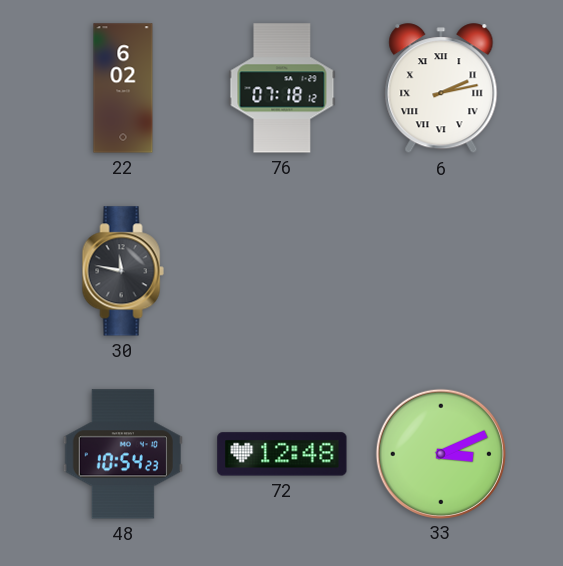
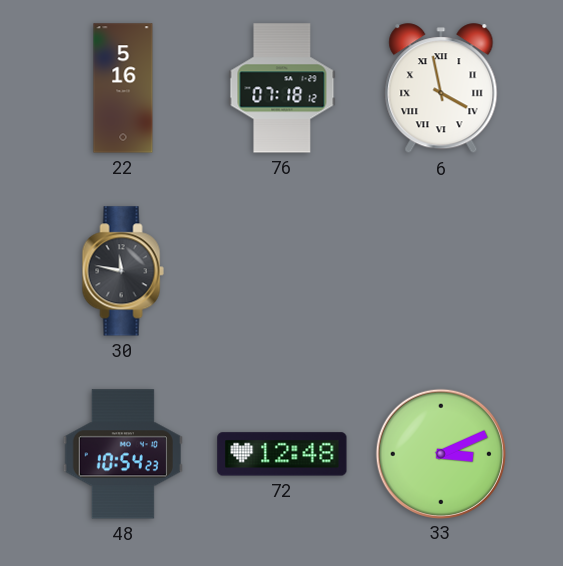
22: 6:02 -> 5:16 (123, 88)
6: 2:13 -> 3:58 (441, 89)
